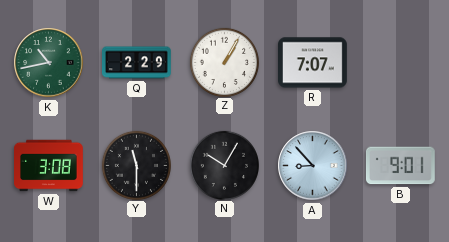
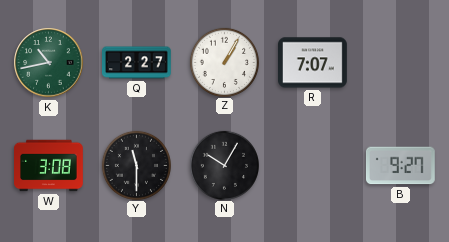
Q: 2:29 -> 2:27 (137, 63)
A: 8:53 -> none (313, 166)
B: 9:01 -> 9:27 (400, 166)
